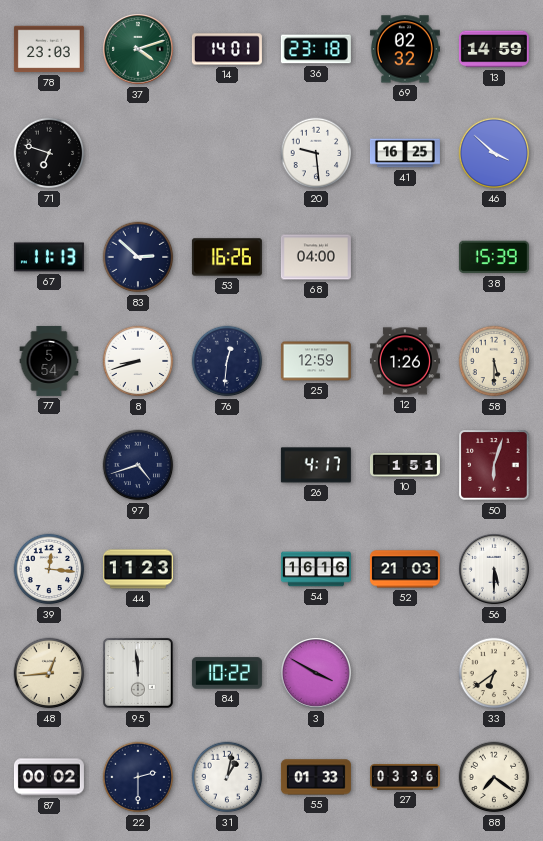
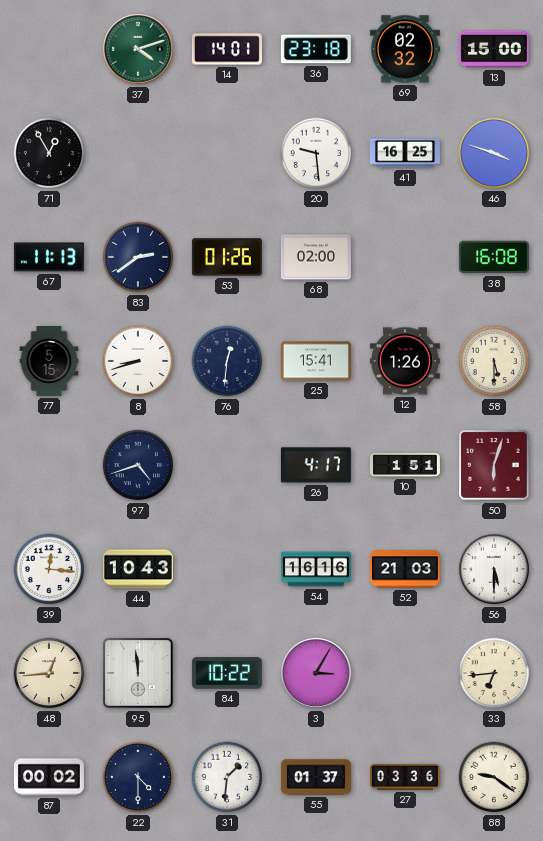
78: 23:03 -> none (49, 49)
13: 14:59 -> 15:00 (494, 49)
71: 6:48 -> 12:55 (49, 153)
46: 3:52 -> 3:48 (494, 153)
83: 2:52 -> 2:39 (138, 257)
53: 16:26 -> 01:26 (227, 257)
68: 04:00 -> 02:00 (316, 257)
38: 15:39 -> 16:08 (494, 257)
77: 5:54 -> 5:15 (49, 361)
25: 12:59 -> 15:41 (316, 361)
44: 11:23 -> 10:43 (138, 569)
3: 3:50 -> 3:05 (317, 674)
33: 6:39 -> 6:44 (494, 673)
22: 2:30 -> 4:30 (138, 777)
31: 1:02 -> 1:31 (227, 777)
55: 01:33 -> 01:37 (316, 777)
88: 7:21 -> 9:21 (494, 777)
